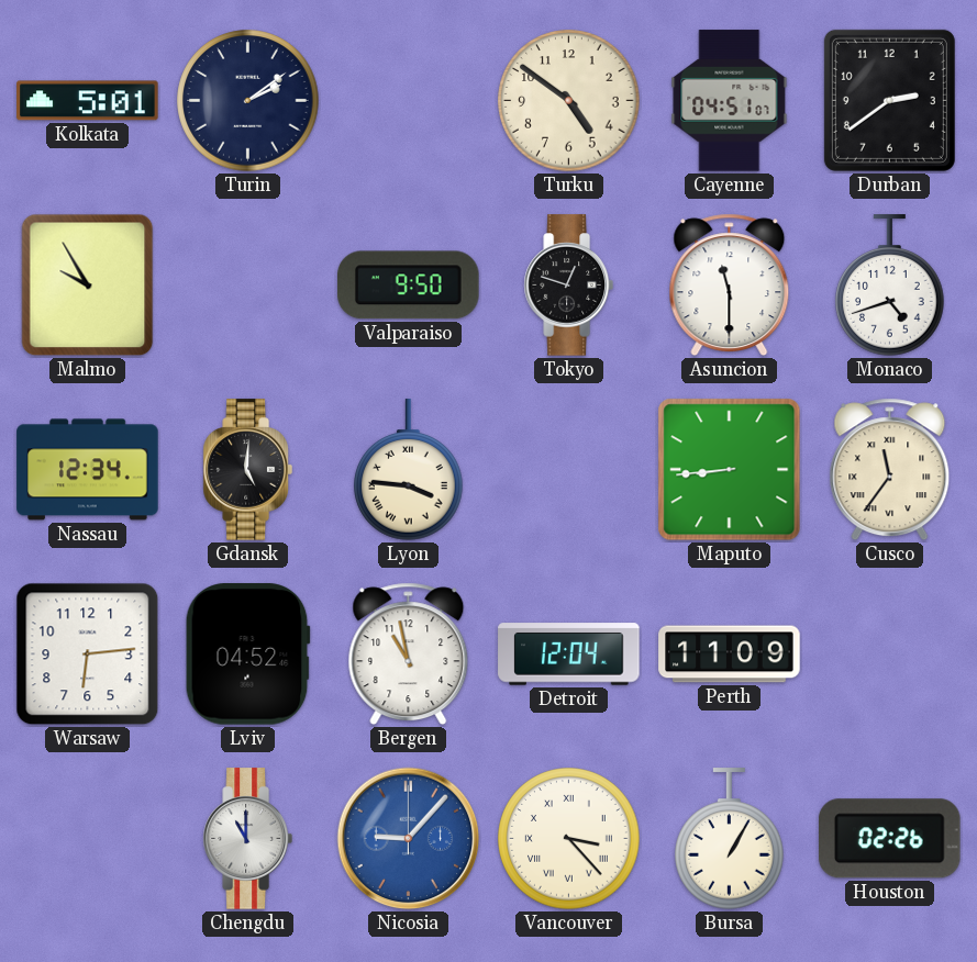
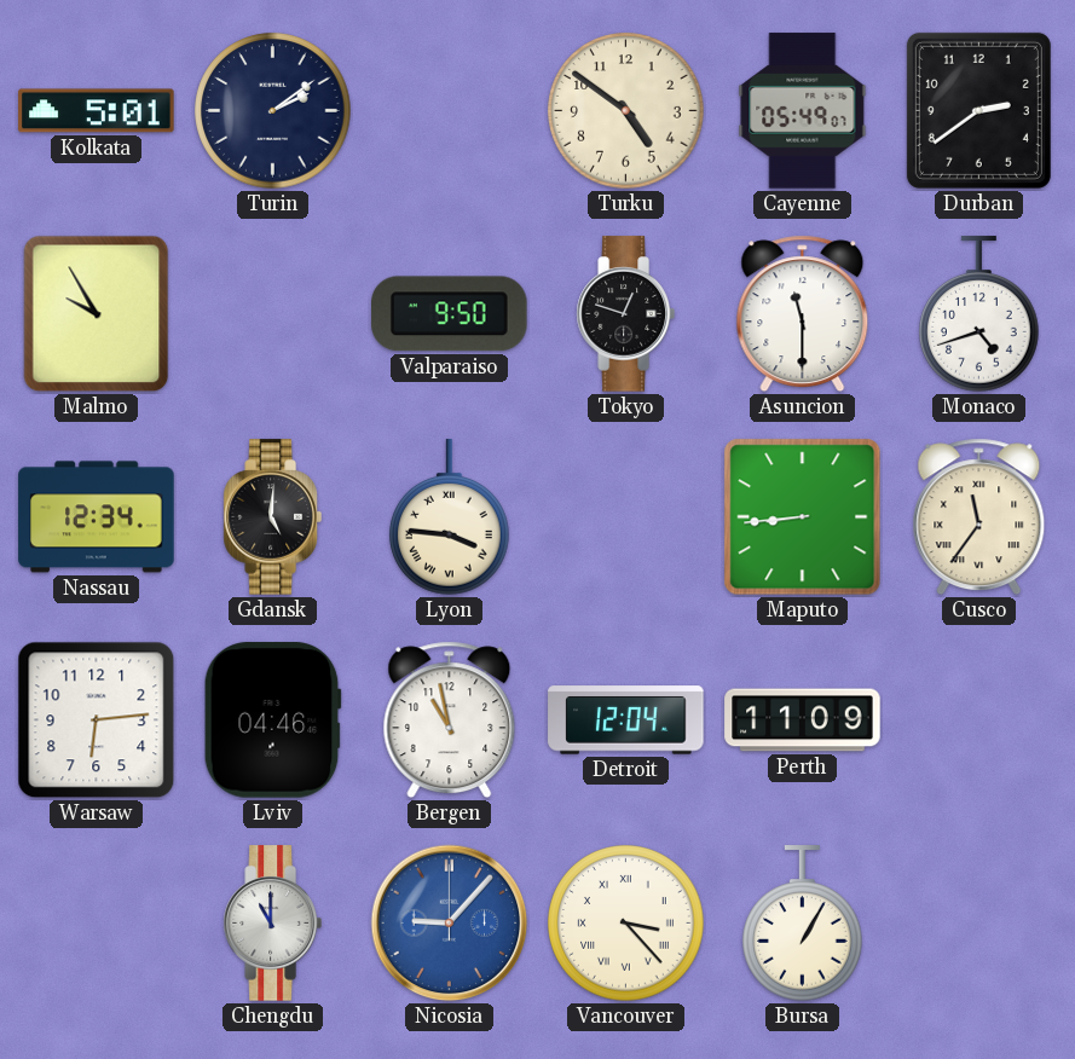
Cayenne: 04:51 -> 05:49 (803, 111)
Lviv: 04:52 -> 04:46 (272, 721)
Houston: 02:26 -> none (889, 839)
